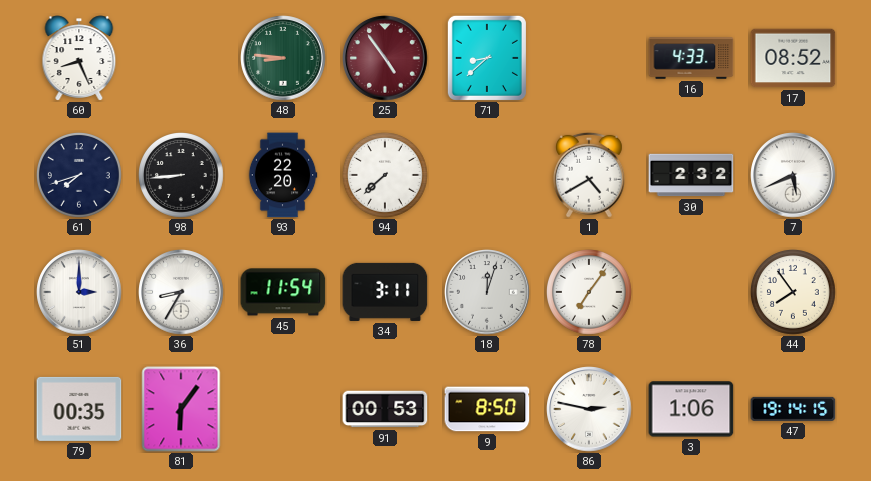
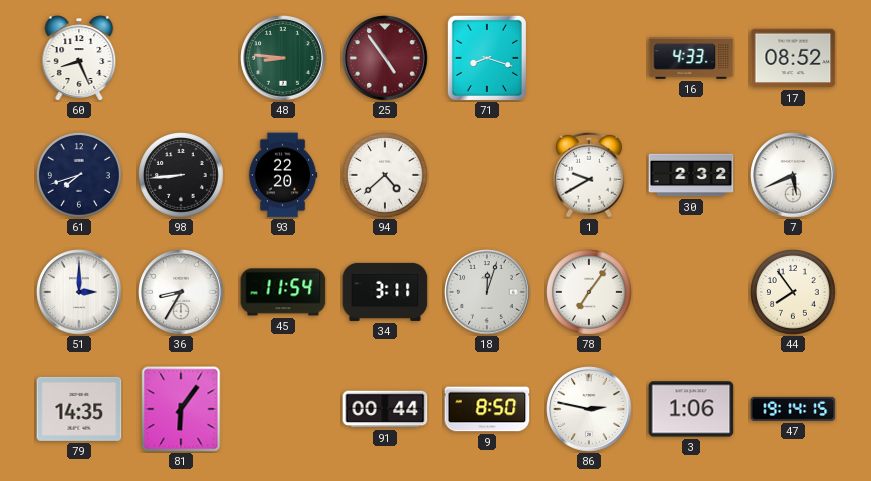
71: 8:38 -> 8:18 (487, 58)
94: 7:38 -> 4:38 (386, 176)
1: 4:40 -> 9:40 (590, 175)
79: 00:35 -> 14:35 (79, 409)
91: 00:53 -> 00:44 (385, 409)
